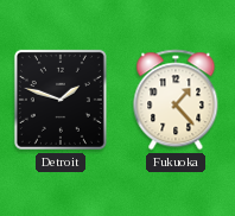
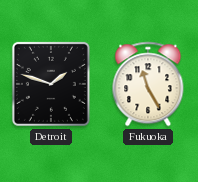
Fukuoka: 1:23 -> 11:25 (148, 84)
